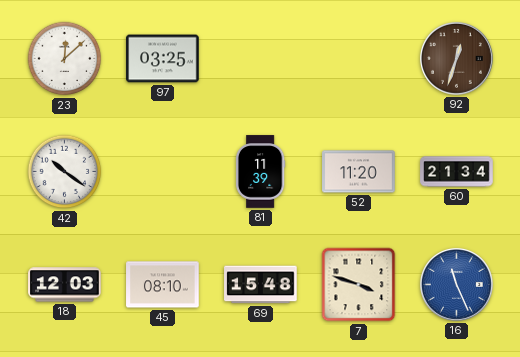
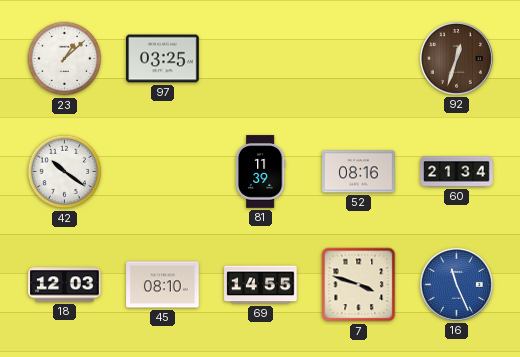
23: 12:08 -> 1:08 (65, 59)
52: 11:20 -> 08:16 (359, 172)
69: 15:48 -> 14:55 (261, 285)
